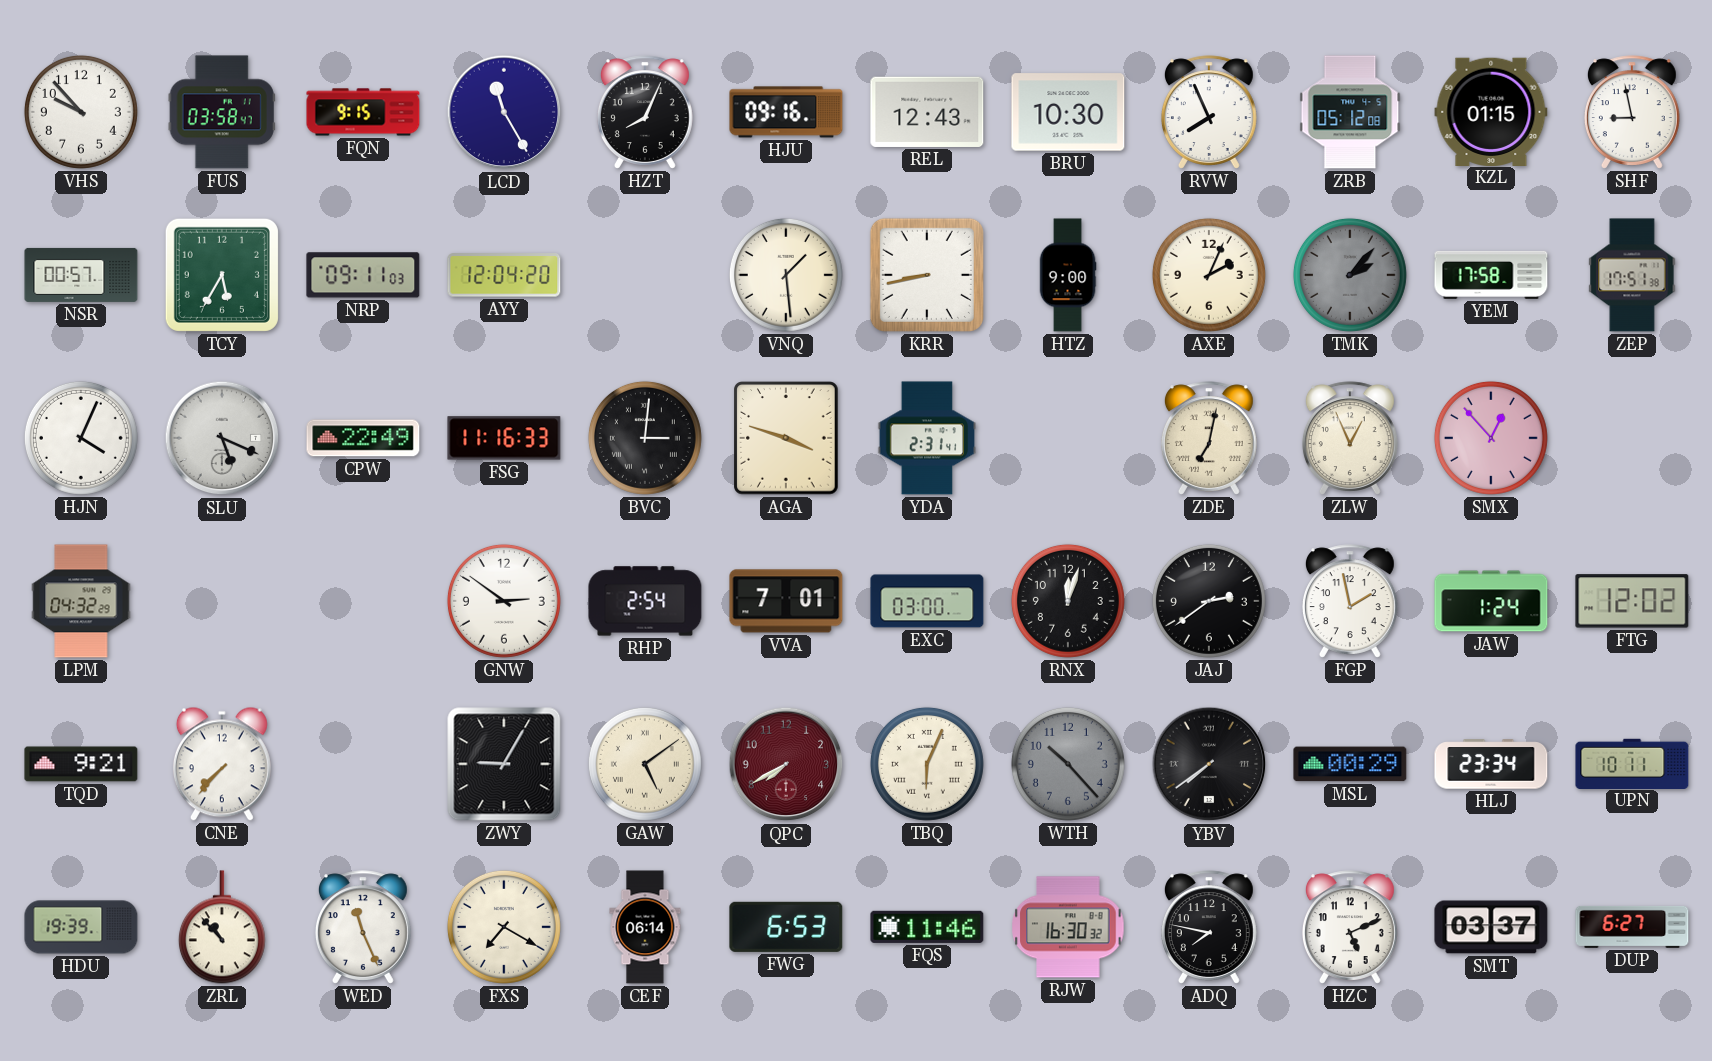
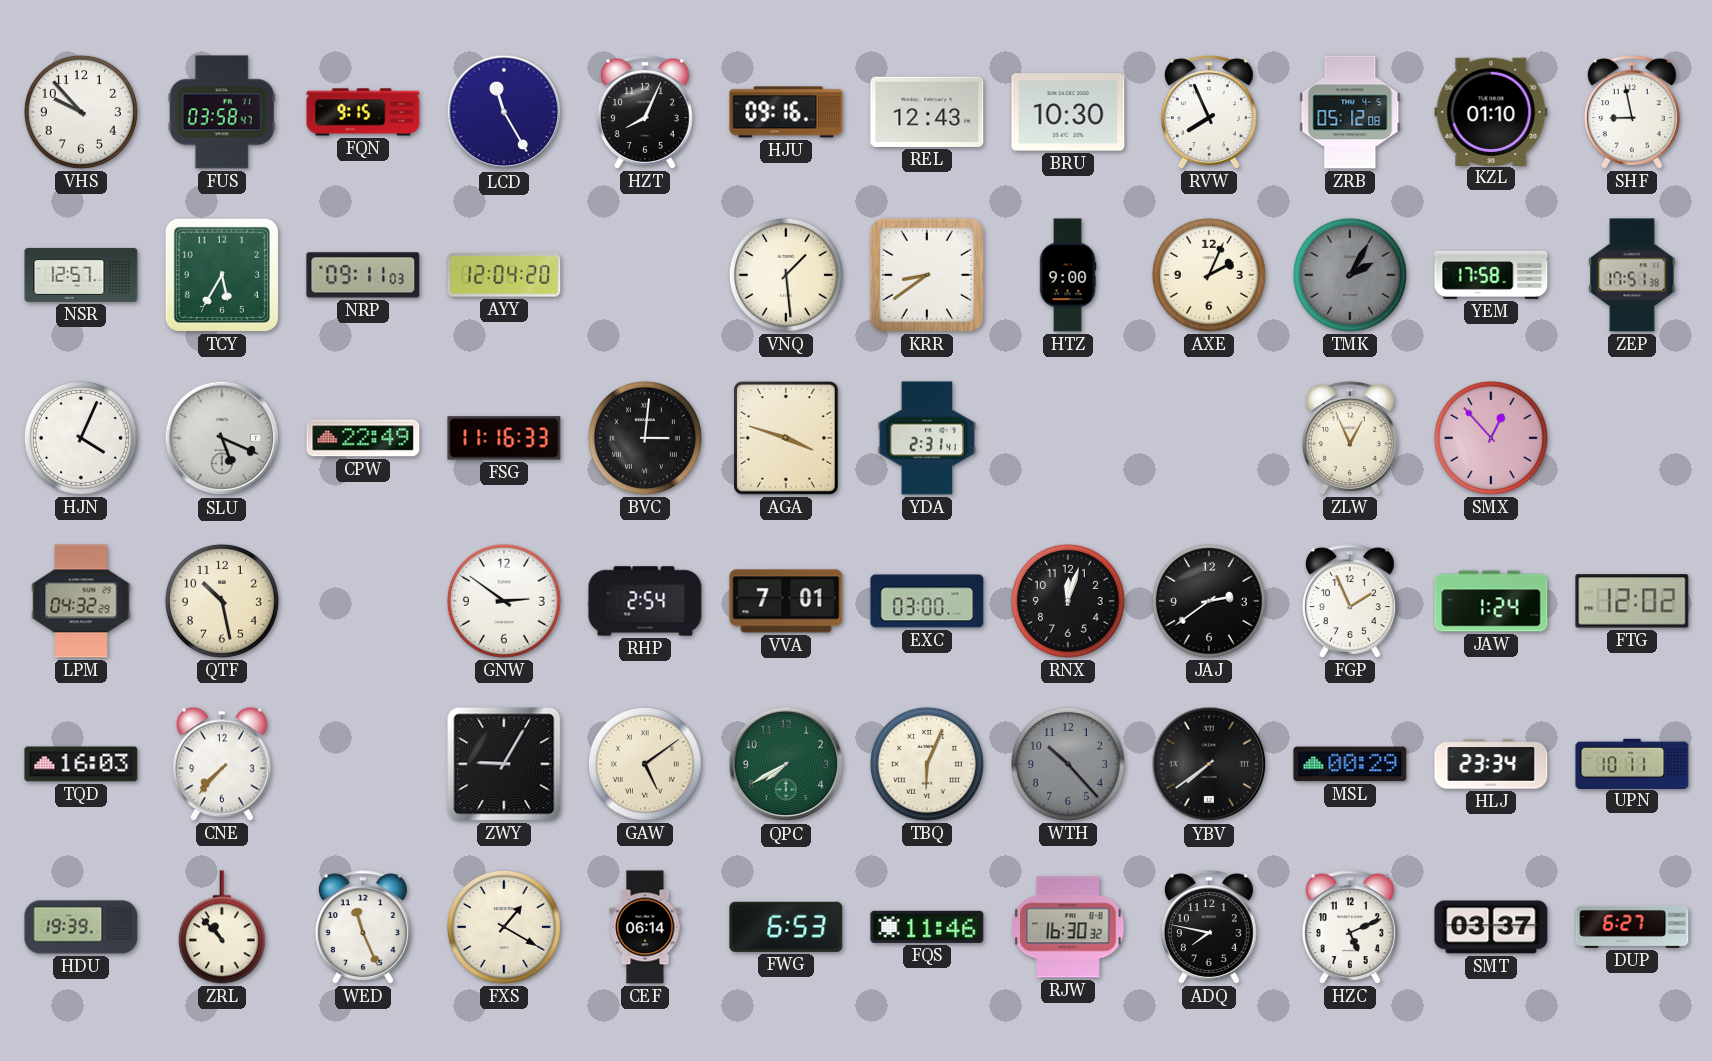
KZL: 01:15 -> 01:10 (1491, 111)
NSR: 00:57 -> 12:57 (81, 275)
KRR: 8:43 -> 8:39 (927, 275)
TMK: 2:07 -> 2:05 (1350, 275)
ZDE: 7:02 -> none (1209, 438)
QTF: none -> 10:28 (222, 601)
FGP: 1:58 -> 1:56 (1350, 601)
TQD: 9:21 -> 16:03 (81, 764)
QPC dial: burgundy -> green (786, 764)
FXS: 7:20 -> 1:20 (504, 927)
